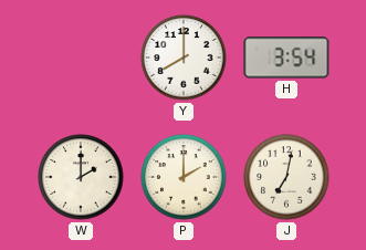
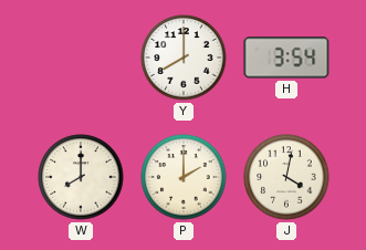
W: 2:00 -> 8:00 (81, 177)
J: 7:02 -> 4:02 (286, 177)
